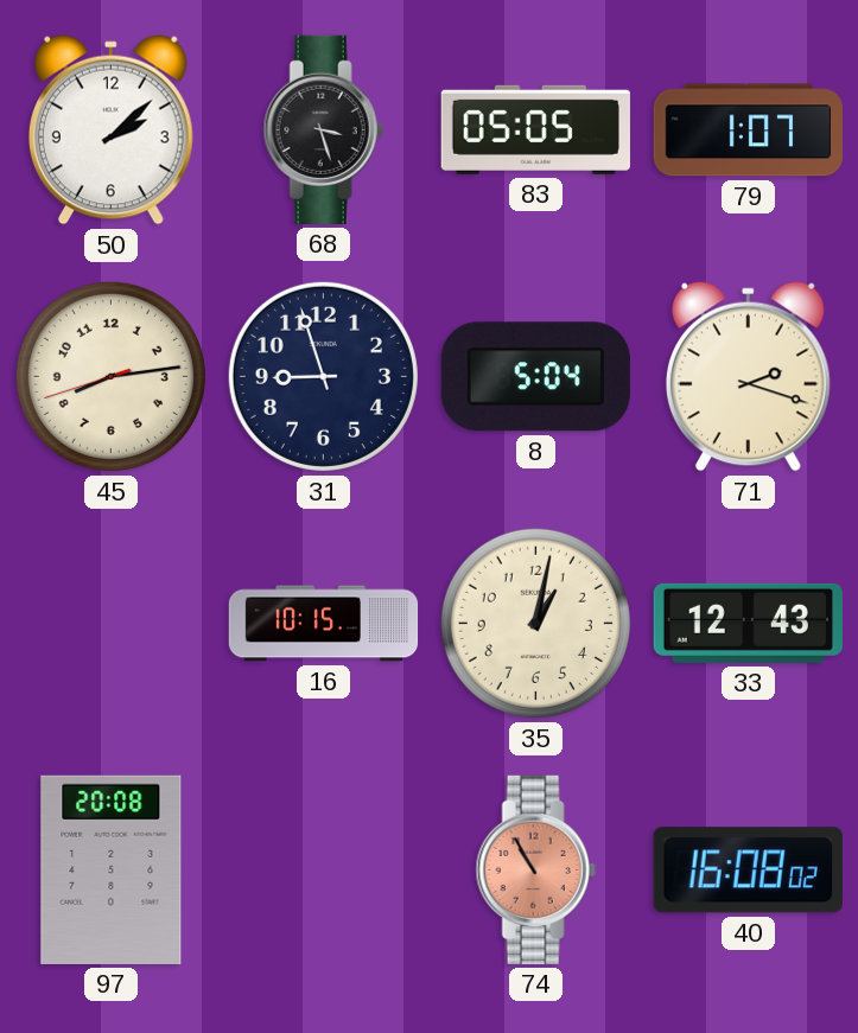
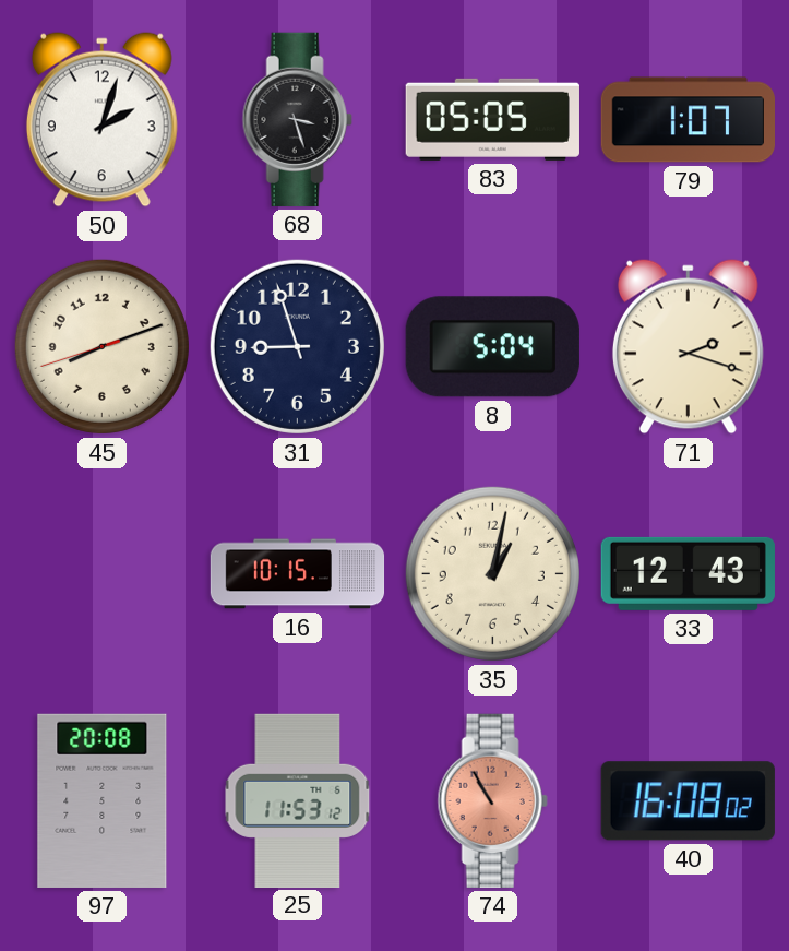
50: 2:08 -> 2:03 (101, 120)
45: 8:13 -> 8:11 (101, 346)
25: none -> 11:53 (298, 800)
